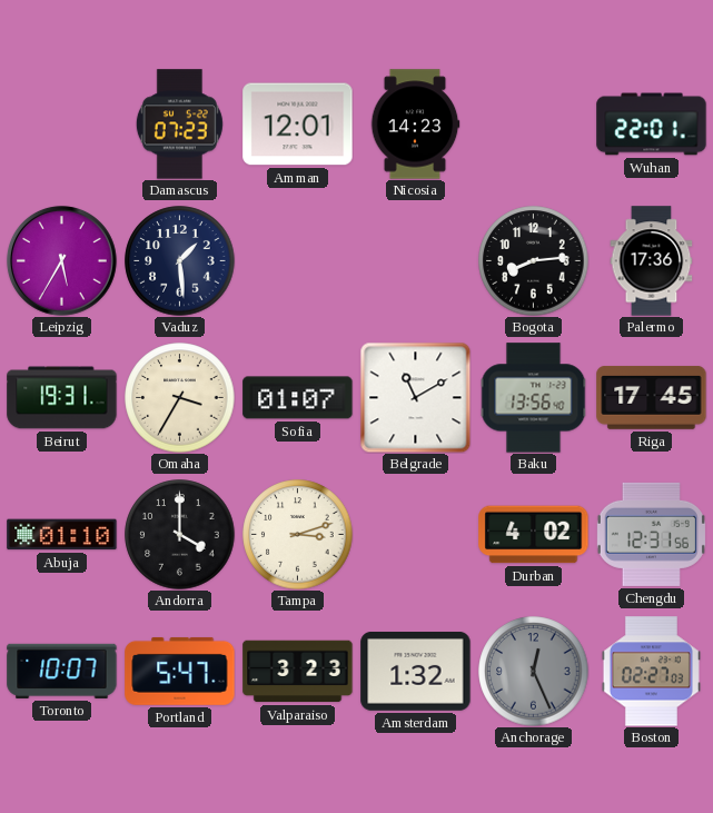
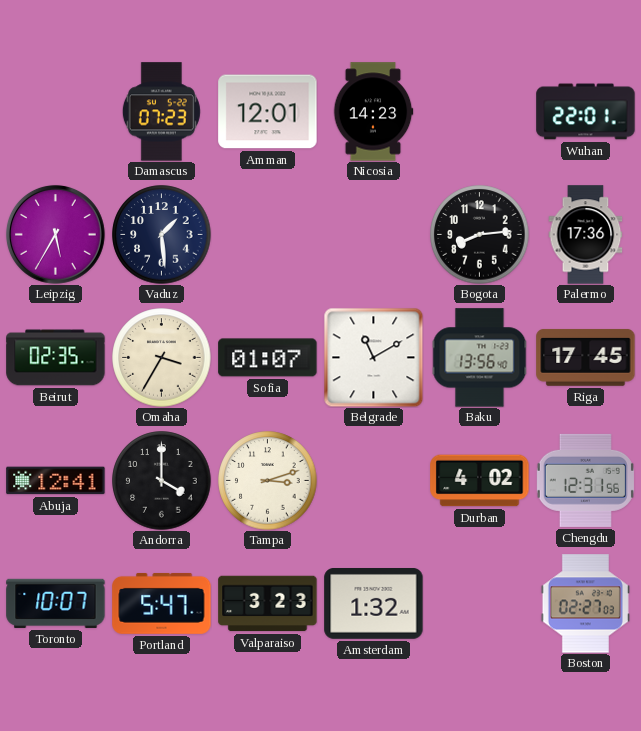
Beirut: 19:31 -> 02:35 (56, 358)
Abuja: 01:10 -> 12:41 (56, 481)
Anchorage: 12:26 -> none (534, 672)
